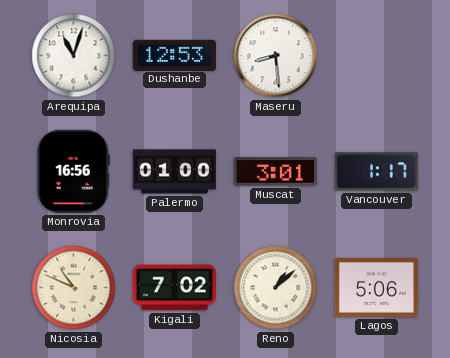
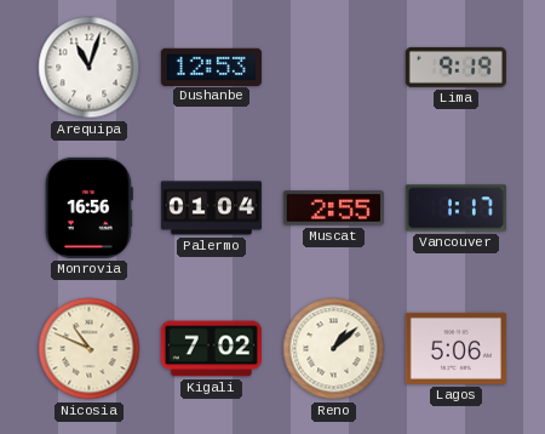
Maseru: 8:29 -> none (276, 56)
Lima: none -> 9:19 (455, 67)
Palermo: 01:00 -> 01:04 (211, 209)
Muscat: 3:01 -> 2:55 (333, 209)
